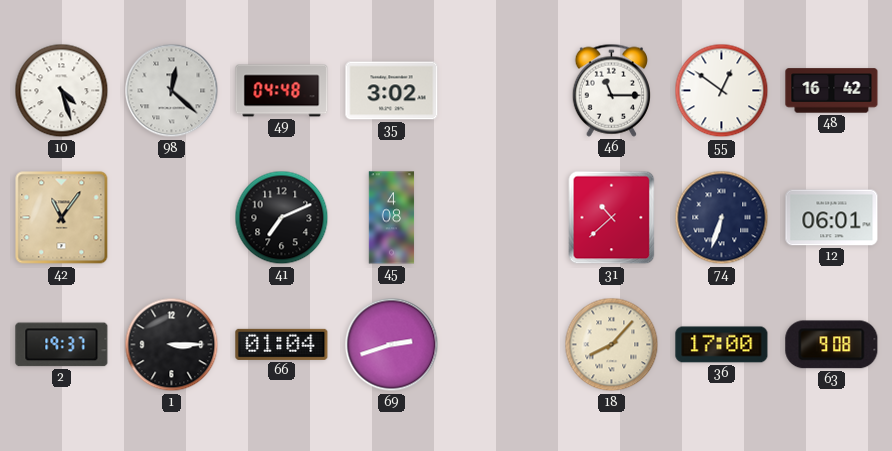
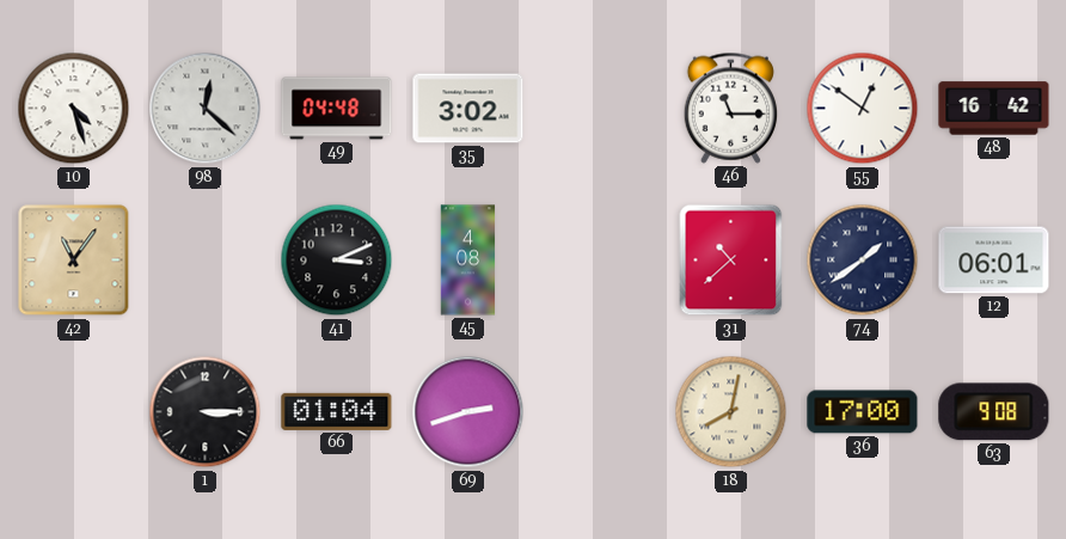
41: 7:11 -> 3:11 (337, 261)
74: 6:33 -> 1:39 (863, 261)
2: 19:37 -> none (62, 345)
18: 8:07 -> 8:02 (731, 412)
